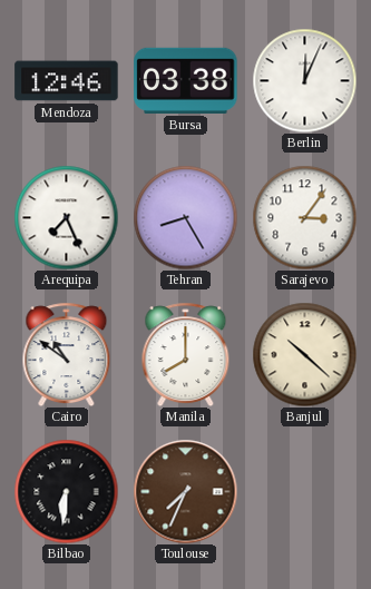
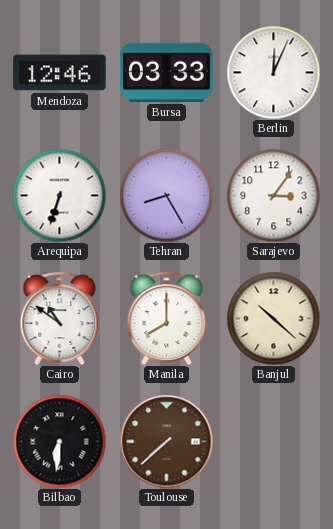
Bursa: 03:38 -> 03:33 (167, 72)
Arequipa: 7:26 -> 6:33 (59, 195)
Toulouse: 7:34 -> 7:38 (166, 441)
